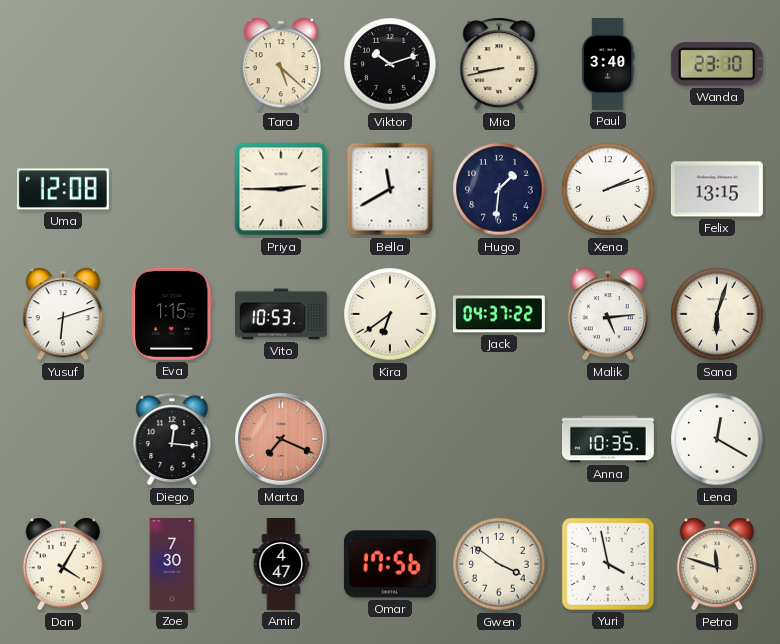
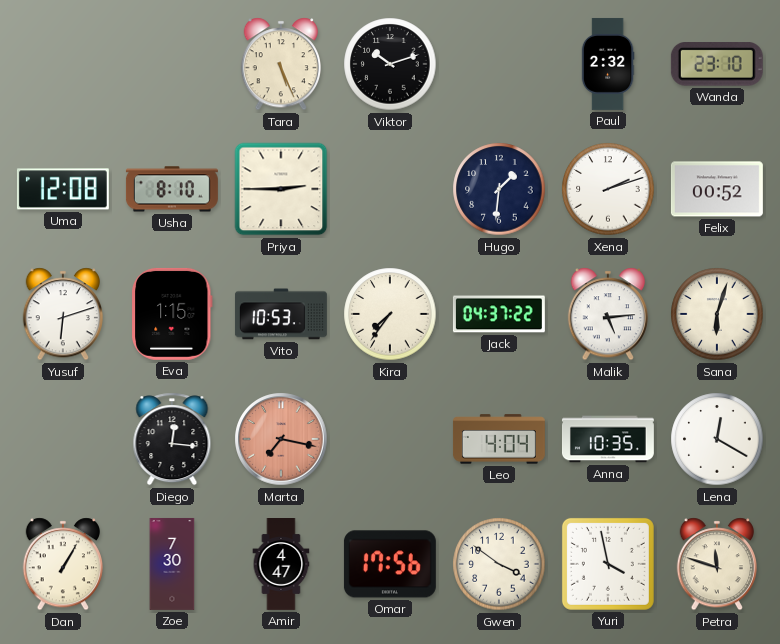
Tara: 5:22 -> 5:26 (280, 64)
Mia: 8:43 -> none (499, 64)
Paul: 3:40 -> 2:32 (608, 64)
Usha: none -> 8:10 (172, 189)
Bella: 11:40 -> none (390, 189)
Felix: 13:15 -> 00:52 (717, 189)
Kira: 6:39 -> 7:36 (390, 314)
Marta: 7:19 -> 7:17 (281, 439)
Leo: none -> 4:04 (499, 439)
Dan: 4:05 -> 1:05 (62, 564)
